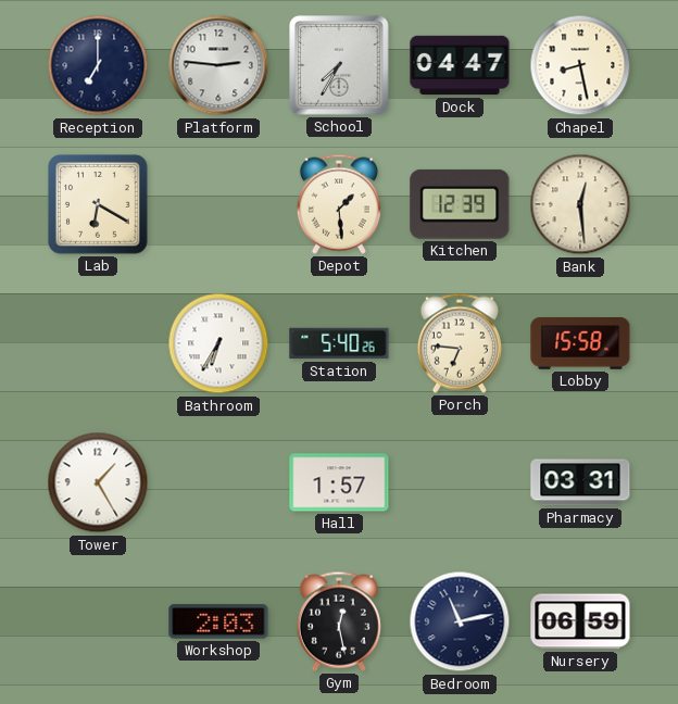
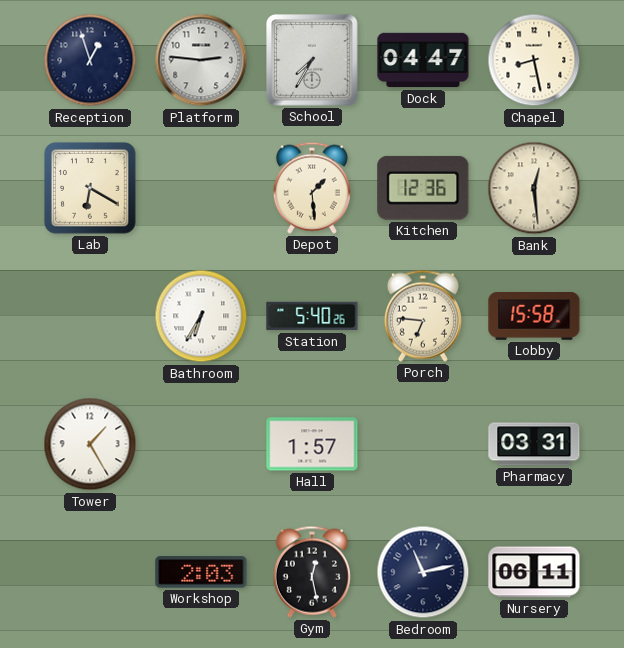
Reception: 7:00 -> 12:57 (90, 60)
Kitchen: 12:39 -> 12:36 (423, 188)
Nursery: 06:59 -> 06:11 (534, 572)
